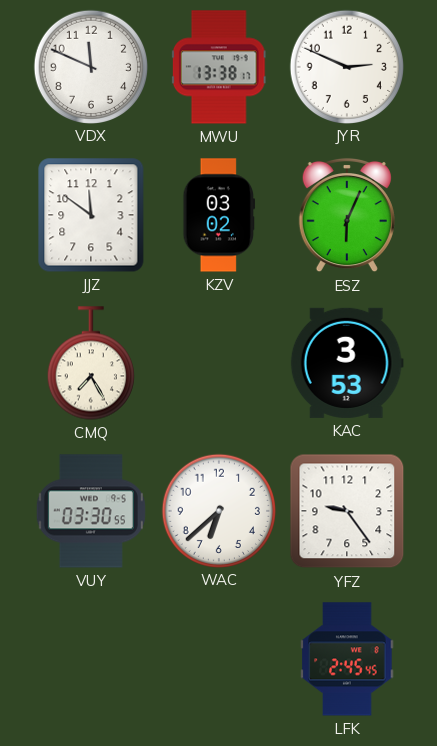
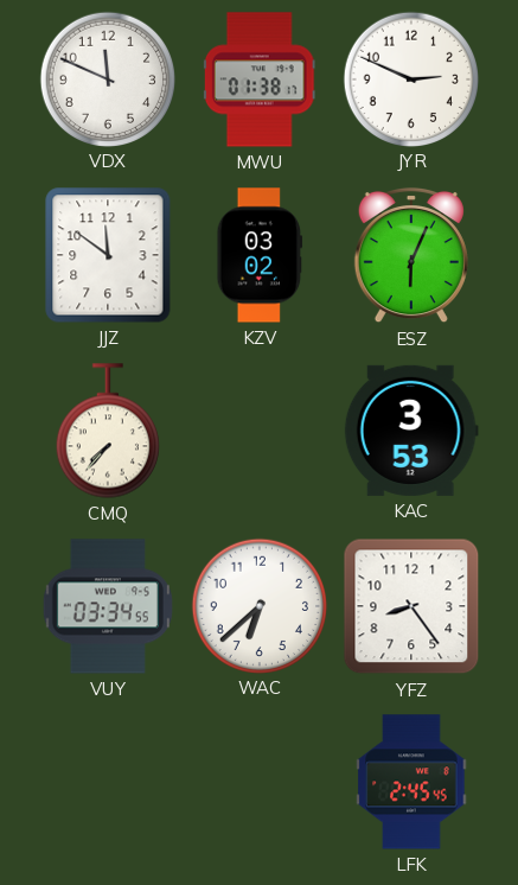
MWU: 13:38 -> 01:38 (260, 79)
CMQ: 7:25 -> 7:37 (108, 431)
VUY: 03:30 -> 03:34 (108, 606)
YFZ: 9:24 -> 8:24 (411, 606)
